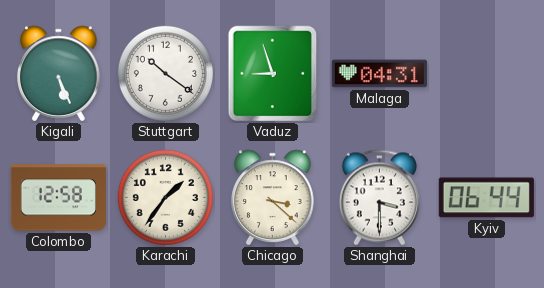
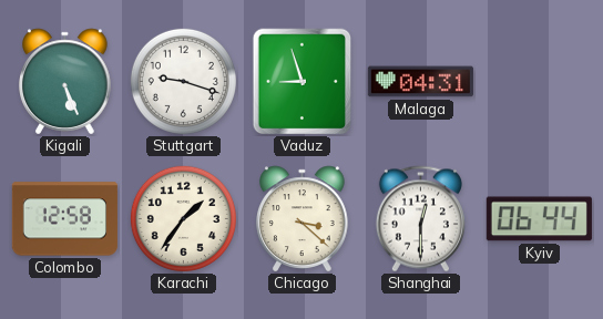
Stuttgart: 10:21 -> 9:18 (183, 81)
Shanghai: 3:30 -> 12:30 (420, 219)
